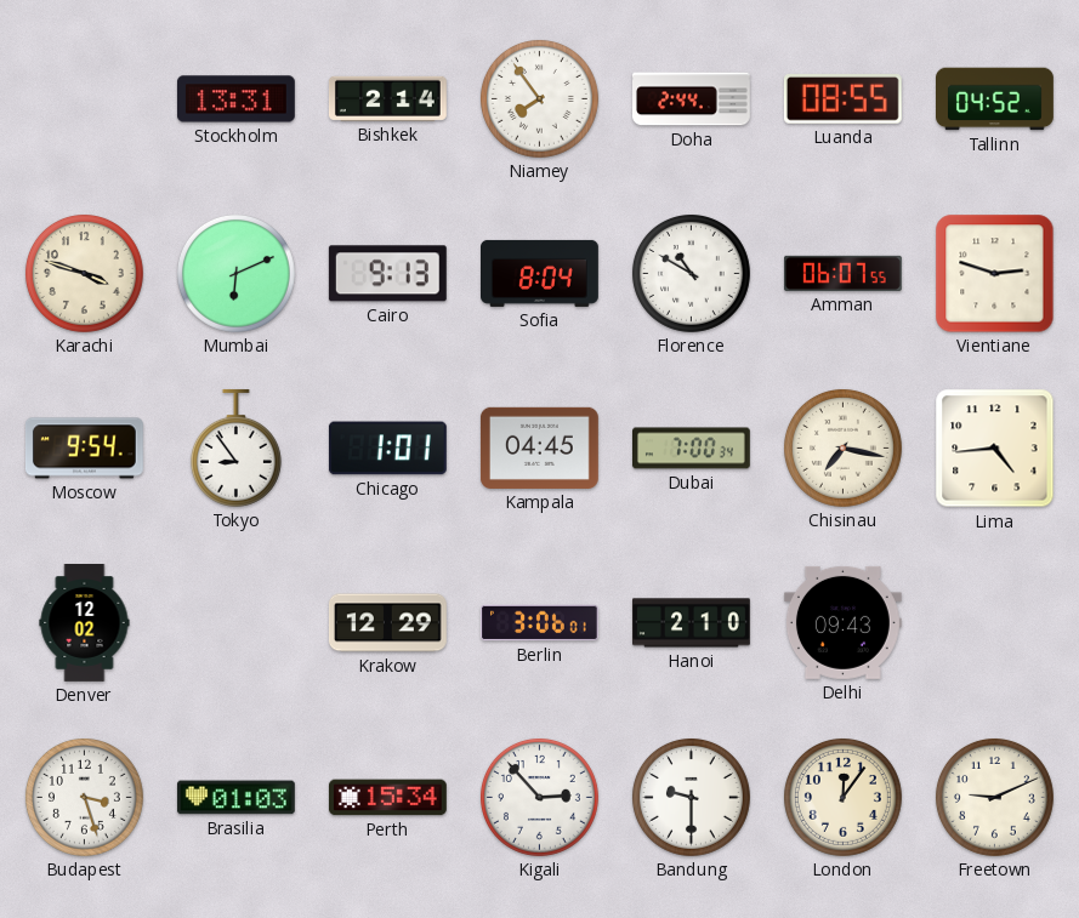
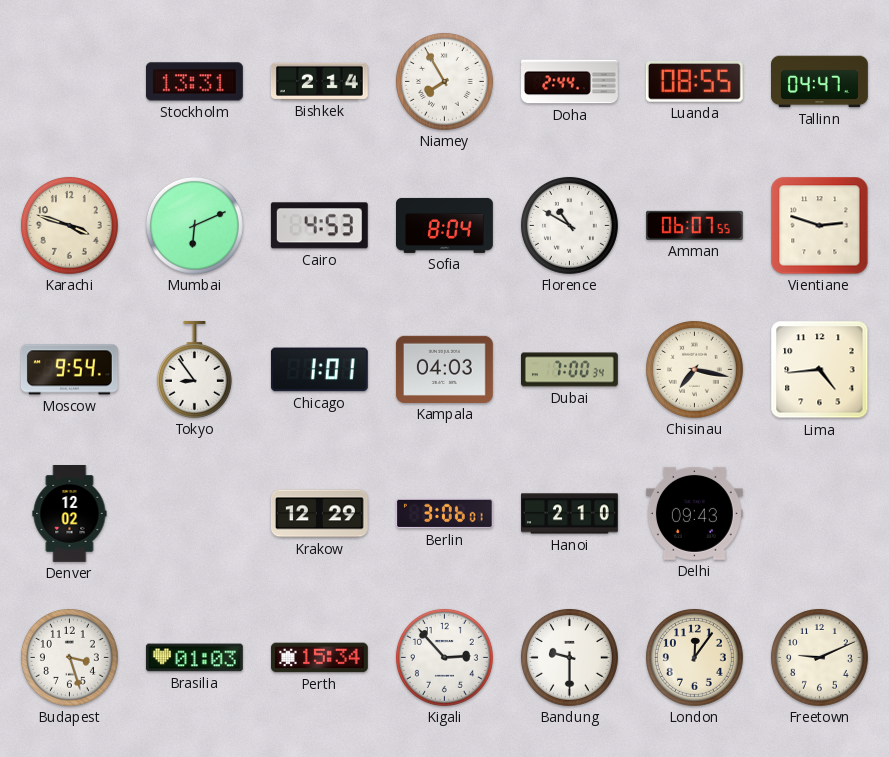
Niamey: 7:54 -> 7:55 (444, 81)
Tallinn: 04:52 -> 04:47 (820, 82)
Cairo: 9:13 -> 4:53 (319, 226)
Kampala: 04:45 -> 04:03 (444, 369)
